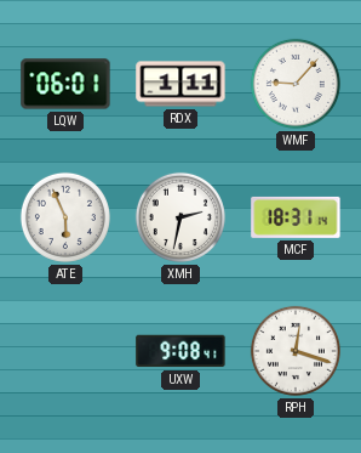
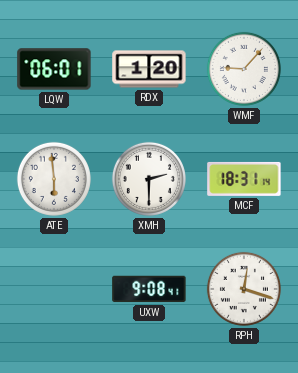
RDX: 1:11 -> 1:20 (149, 69)
ATE: 5:56 -> 5:59 (54, 179)
XMH: 2:32 -> 2:30 (149, 179)
